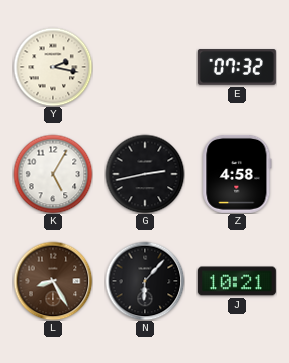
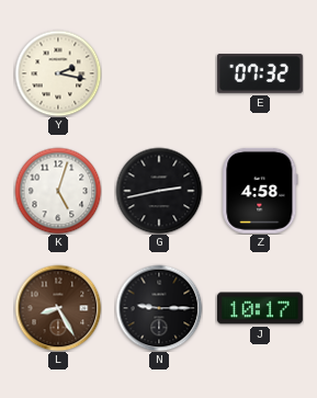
K: 5:05 -> 5:03 (58, 191)
N: 6:07 -> 9:15 (159, 308)
J: 10:21 -> 10:17 (260, 308)
